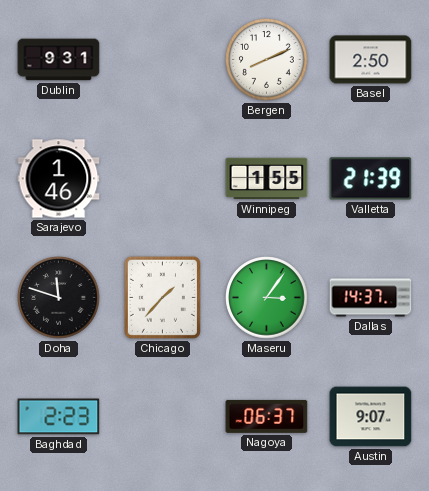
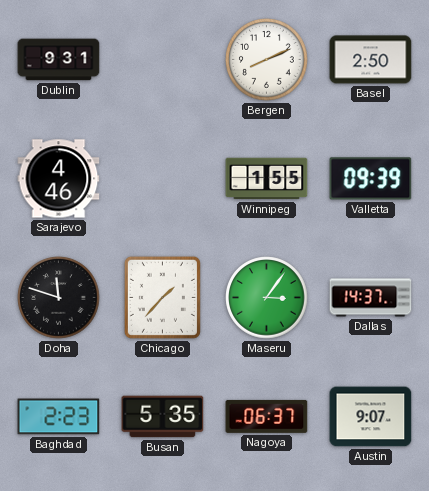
Sarajevo: 1:46 -> 4:46 (59, 179)
Valletta: 21:39 -> 09:39 (371, 179)
Busan: none -> 5:35 (163, 417)
